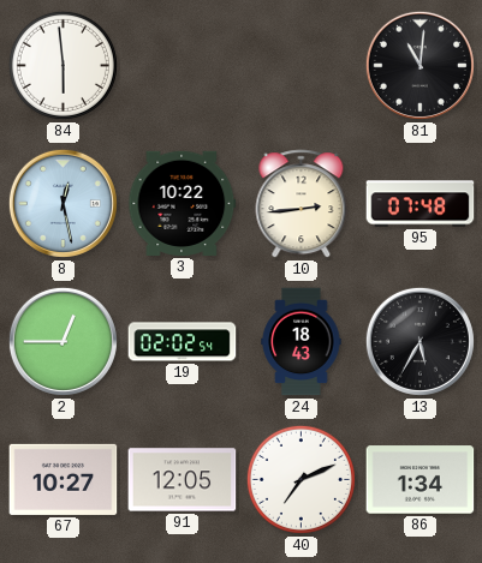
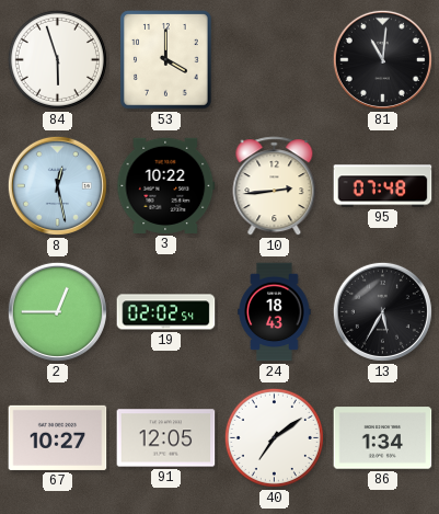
84: 5:59 -> 5:57 (57, 59)
53: none -> 4:00 (166, 60)
40: 7:11 -> 7:09 (274, 437)
